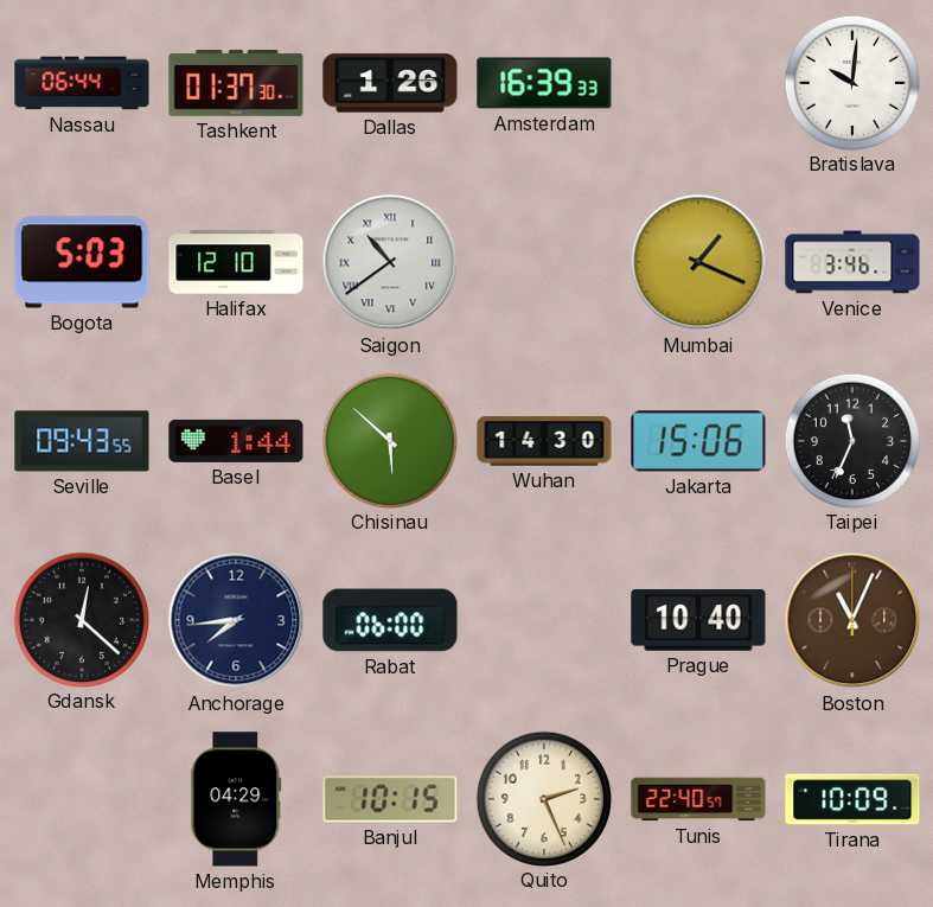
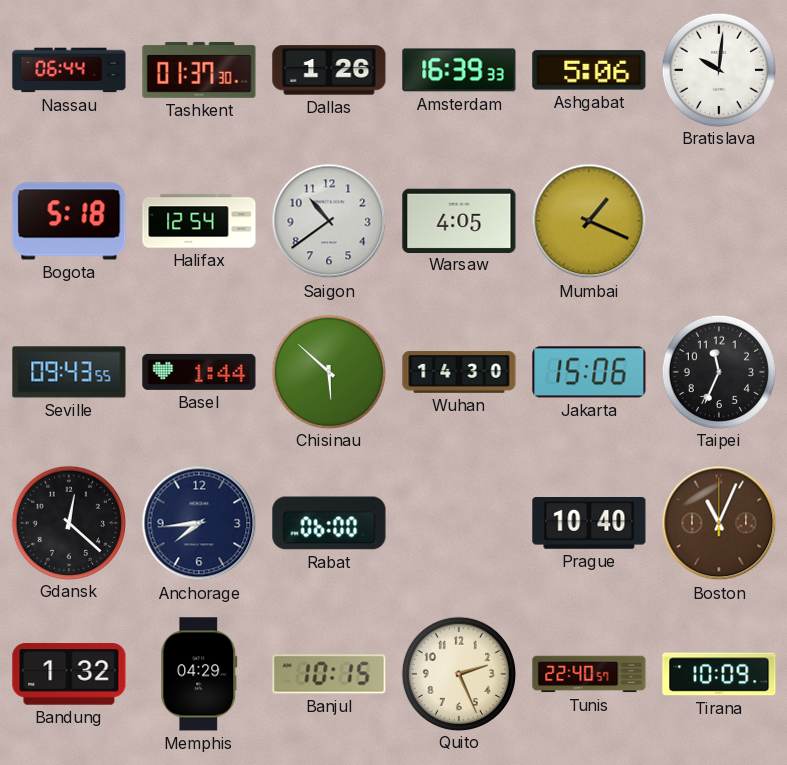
Ashgabat: none -> 5:06 (589, 70)
Bogota: 5:03 -> 5:18 (69, 221)
Halifax: 12:10 -> 12:54 (199, 221)
Saigon numerals: Roman -> Arabic (329, 221)
Warsaw: none -> 4:05 (459, 220)
Venice: 3:46 -> none (852, 262)
Bandung: none -> 1:32 (69, 674)
